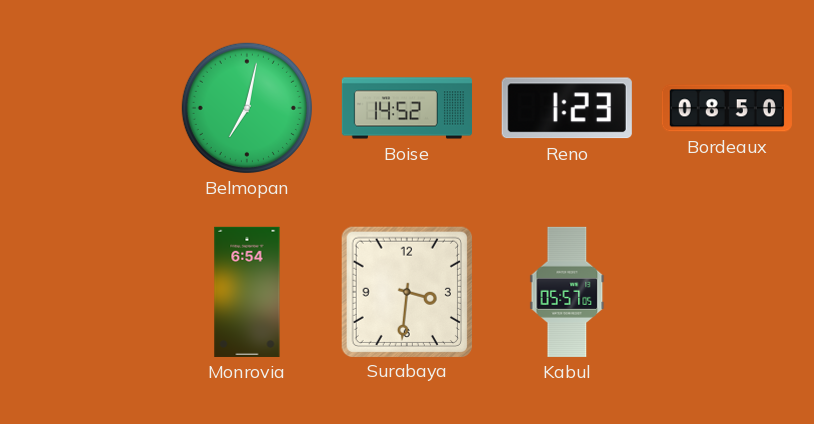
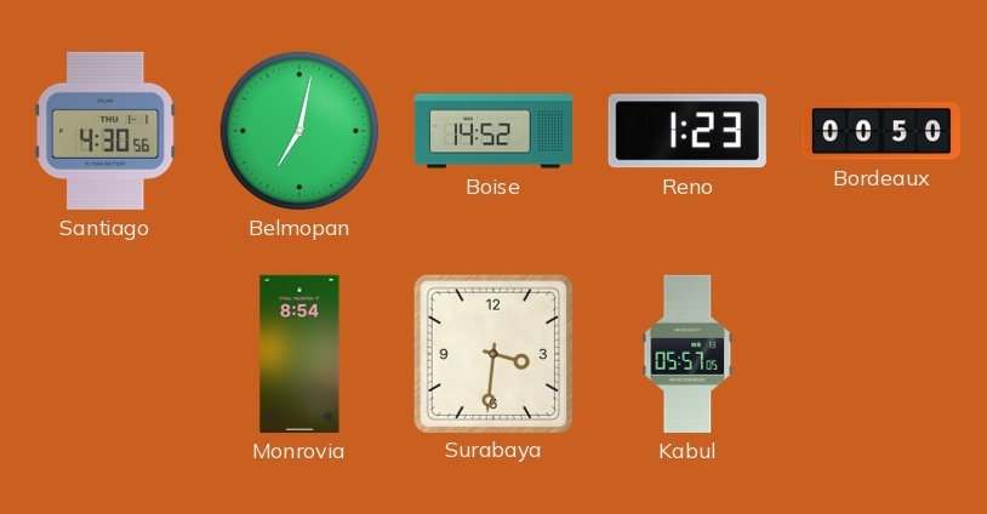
Santiago: none -> 4:30 (105, 131)
Bordeaux: 08:50 -> 00:50 (882, 131)
Monrovia: 6:54 -> 8:54 (299, 354)
